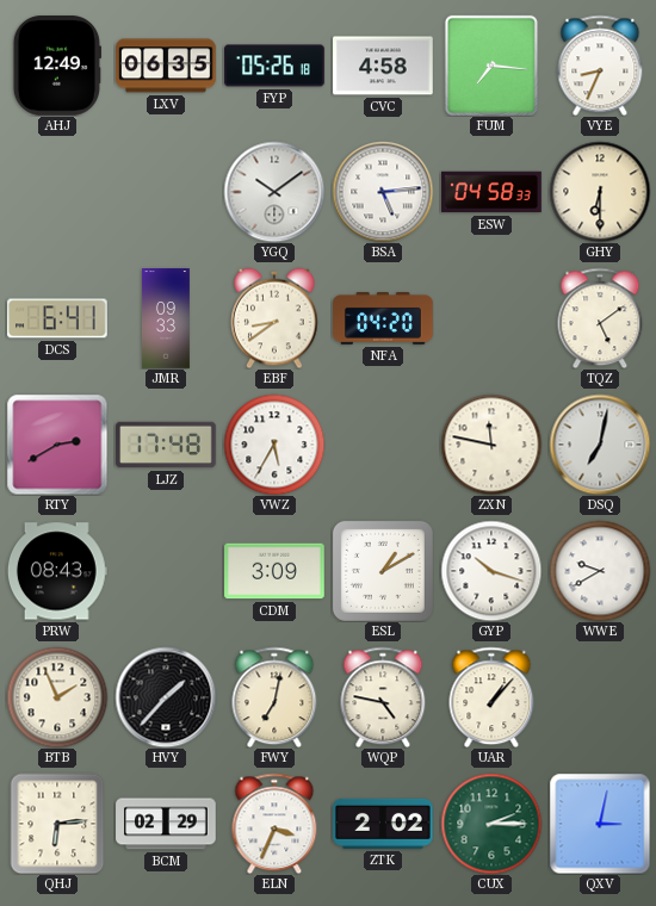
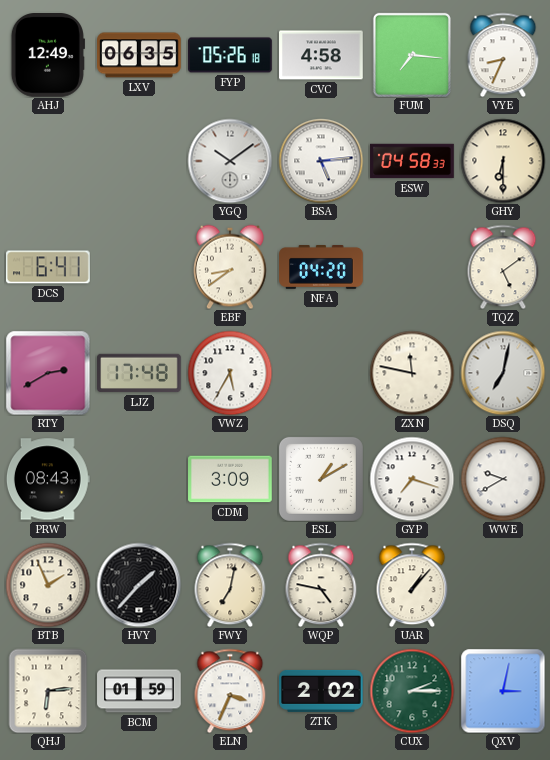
JMR: 09:33 -> none (166, 318)
GYP: 10:18 -> 7:18 (412, 479)
BCM: 02:29 -> 01:59 (139, 691)
